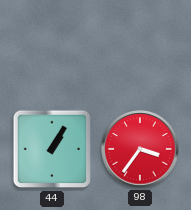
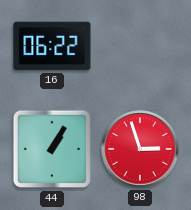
16: none -> 06:22 (52, 46)
98: 3:36 -> 2:57 (140, 149)
